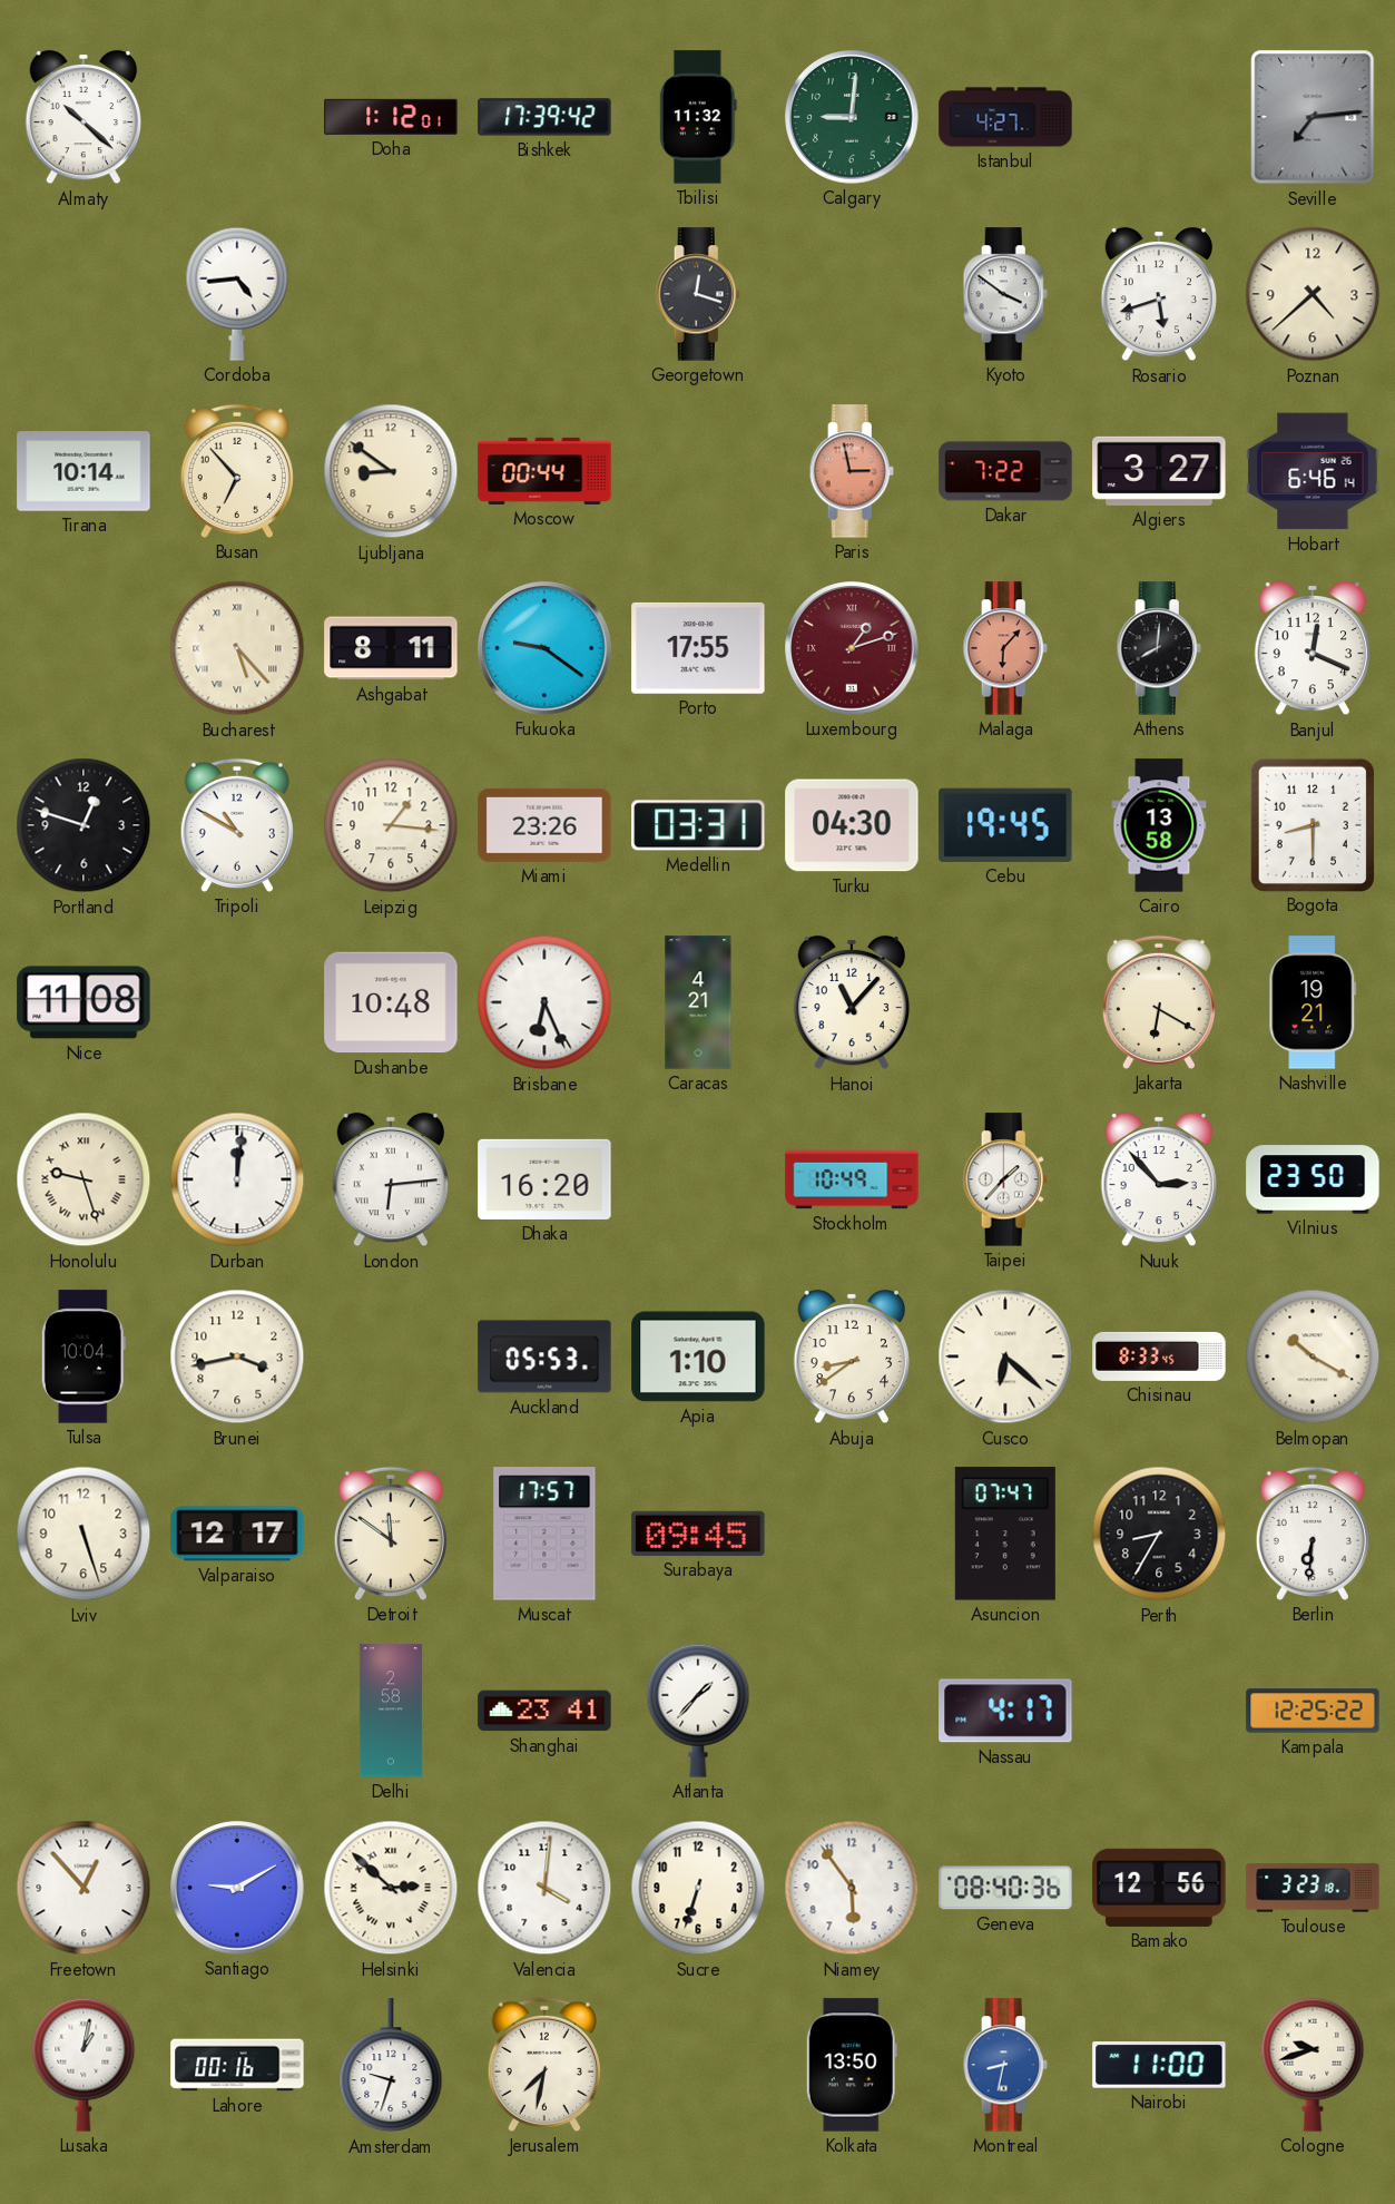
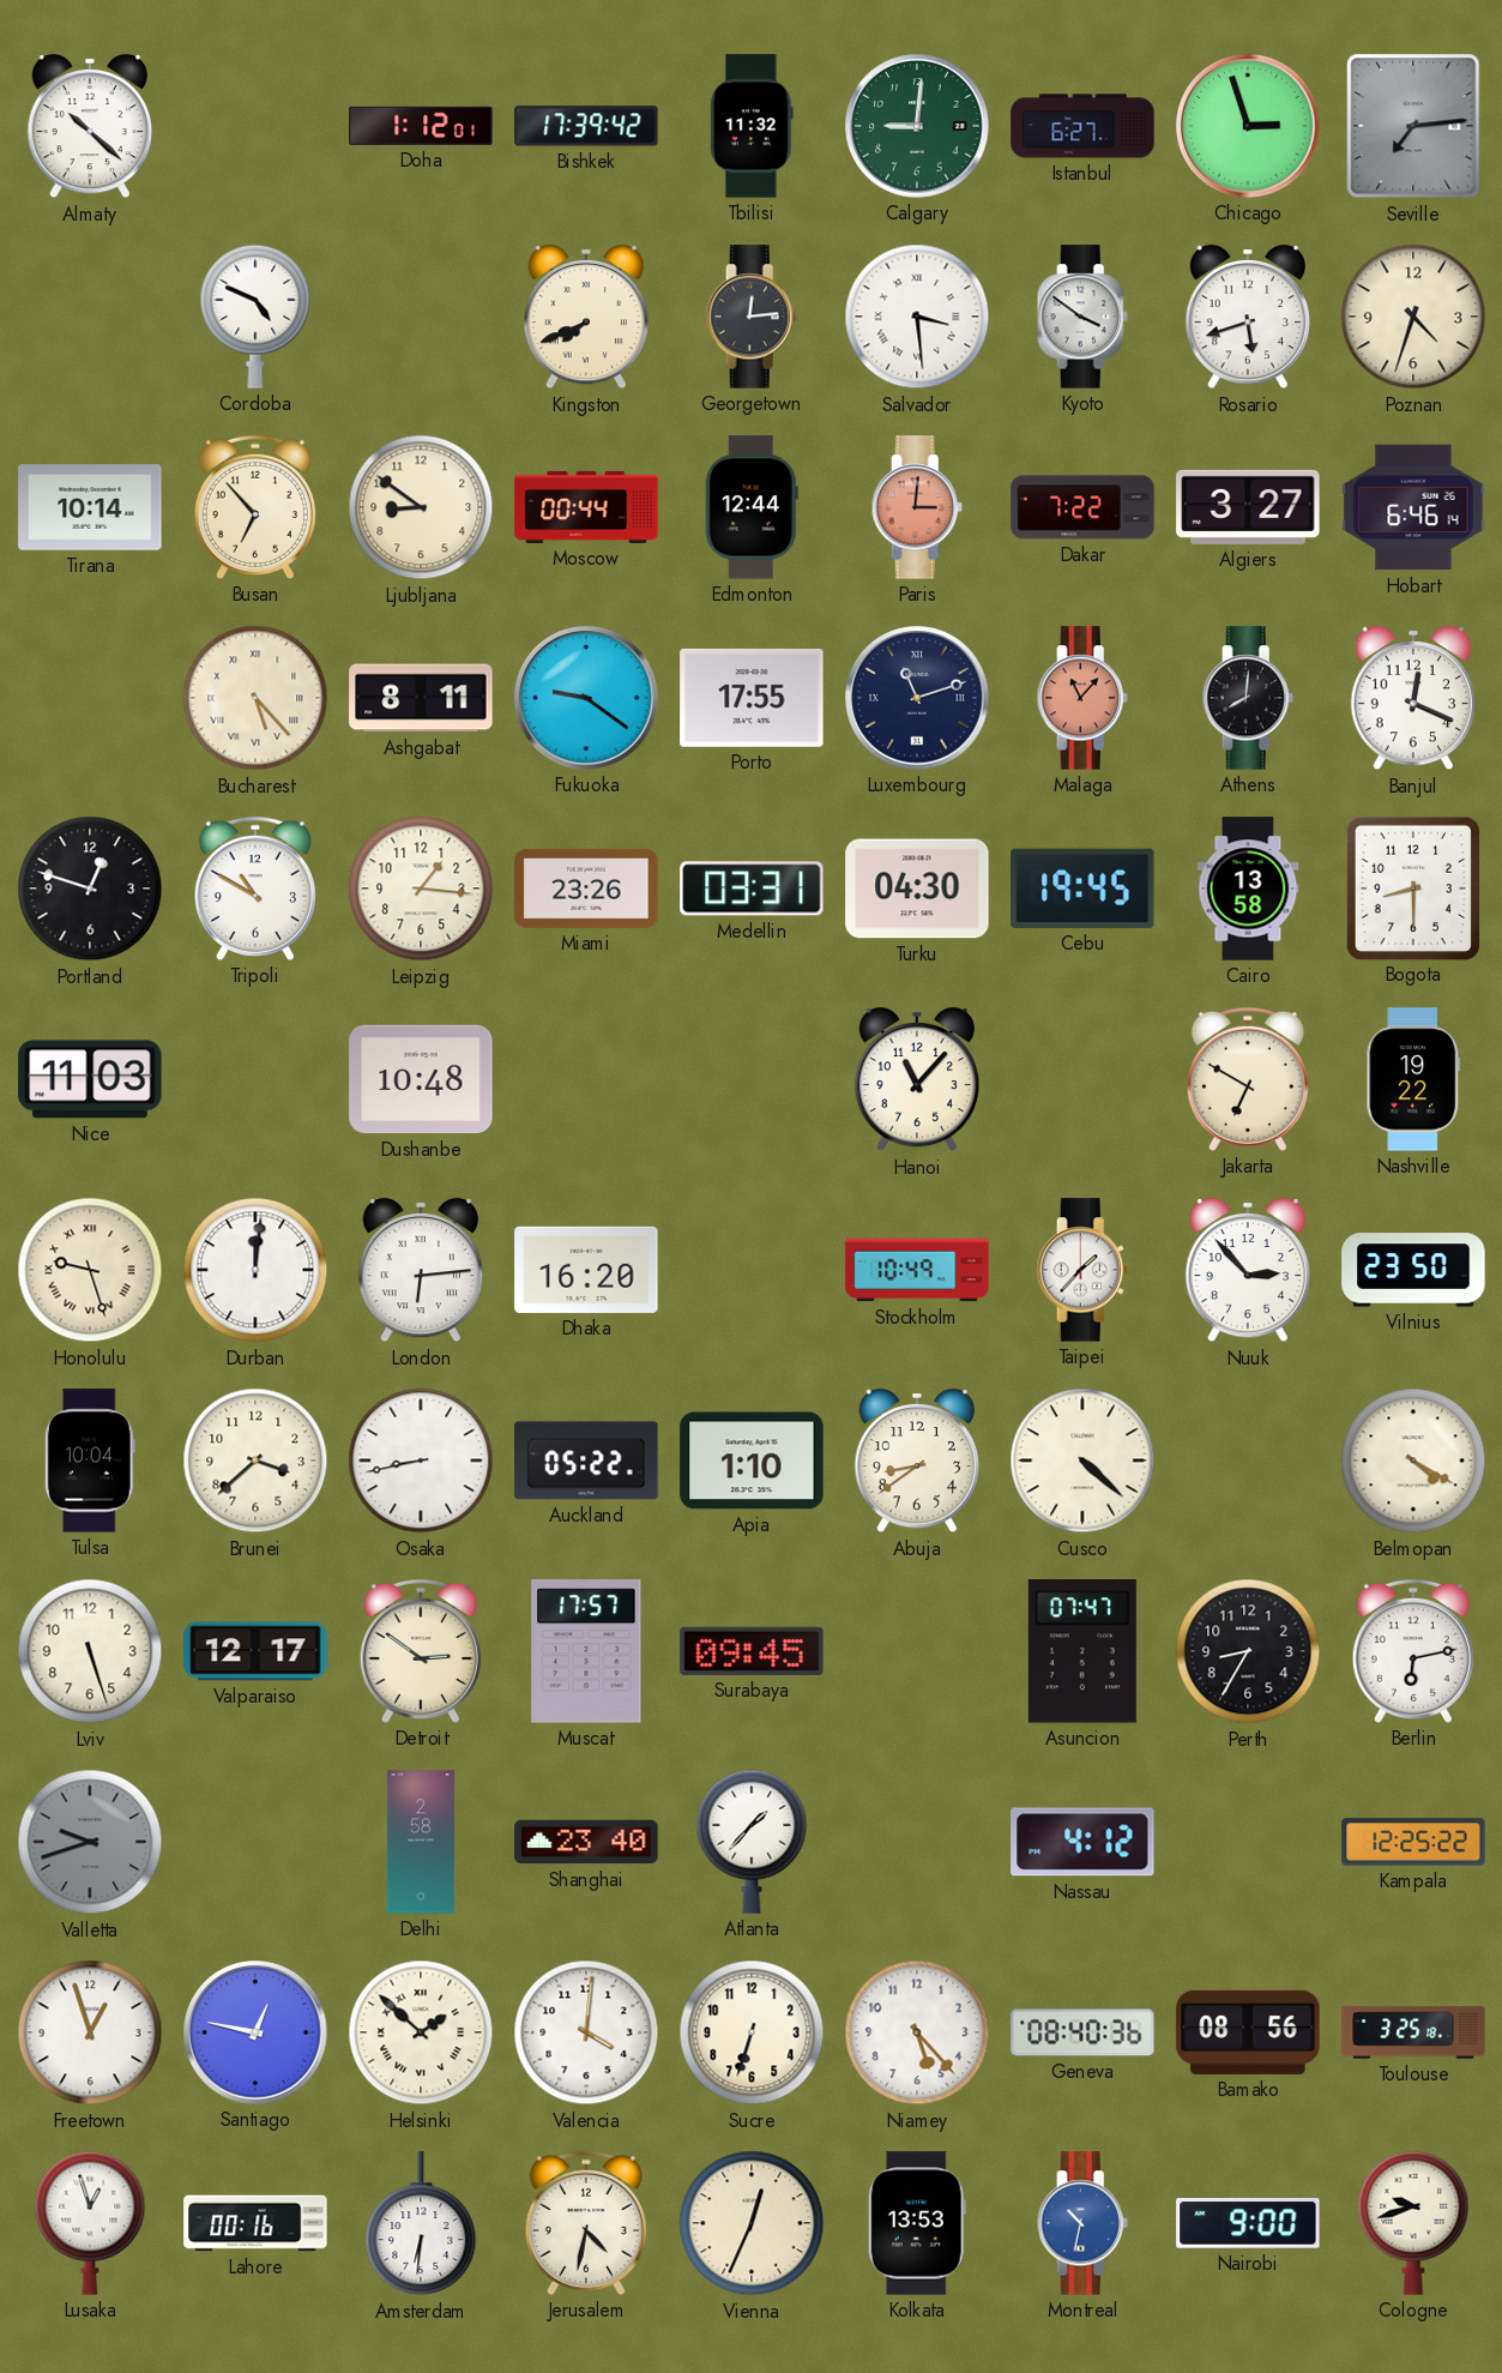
Istanbul: 4:27 -> 6:27 (1082, 126)
Chicago: none -> 2:57 (1248, 126)
Cordoba: 4:44 -> 4:49 (255, 317)
Kingston: none -> 7:41 (585, 317)
Georgetown: 12:18 -> 12:14 (752, 317)
Salvador: none -> 3:29 (917, 317)
Poznan: 4:38 -> 4:33 (1413, 317)
Edmonton: none -> 12:44 (752, 507)
Paris: 2:58 -> 3:01 (917, 507)
Luxembourg: 1:12 -> 11:12 (917, 698)
Luxembourg dial: burgundy -> navy (917, 698)
Malaga: 6:07 -> 11:07 (1082, 698)
Nice: 11:08 -> 11:03 (90, 1079)
Brisbane: 6:26 -> none (544, 1002)
Caracas: 4:21 -> none (698, 1002)
Jakarta: 6:20 -> 6:50 (1248, 1079)
Nashville: 19:21 -> 19:22 (1413, 1079)
Brunei: 3:43 -> 3:38 (255, 1460)
Osaka: none -> 8:43 (421, 1460)
Auckland: 05:53 -> 05:22 (586, 1460)
Cusco: 6:22 -> 4:22 (1082, 1460)
Chisinau: 8:33 -> none (1159, 1356)
Belmopan: 10:20 -> 4:20 (1413, 1460)
Detroit: 11:51 -> 2:51 (421, 1651)
Berlin: 6:31 -> 6:13 (1413, 1651)
Valletta: none -> 9:42 (90, 1842)
Shanghai: 23:41 -> 23:40 (586, 1842)
Nassau: 4:17 -> 4:12 (1082, 1842)
Freetown: 12:53 -> 12:57 (90, 2032)
Santiago: 9:10 -> 12:47 (255, 2032)
Helsinki: 2:52 -> 1:52 (421, 2032)
Niamey: 5:54 -> 5:23 (917, 2032)
Bamako: 12:56 -> 08:56 (1248, 2032)
Toulouse: 3:23 -> 3:25 (1413, 2032)
Lusaka: 1:02 -> 12:57 (90, 2223)
Amsterdam: 9:33 -> 6:31 (421, 2224)
Jerusalem: 7:32 -> 4:32 (586, 2223)
Vienna: none -> 12:34 (752, 2223)
Kolkata: 13:50 -> 13:53 (917, 2223)
Montreal: 8:32 -> 10:32 (1082, 2223)
Nairobi: 11:00 -> 9:00 (1248, 2223)
